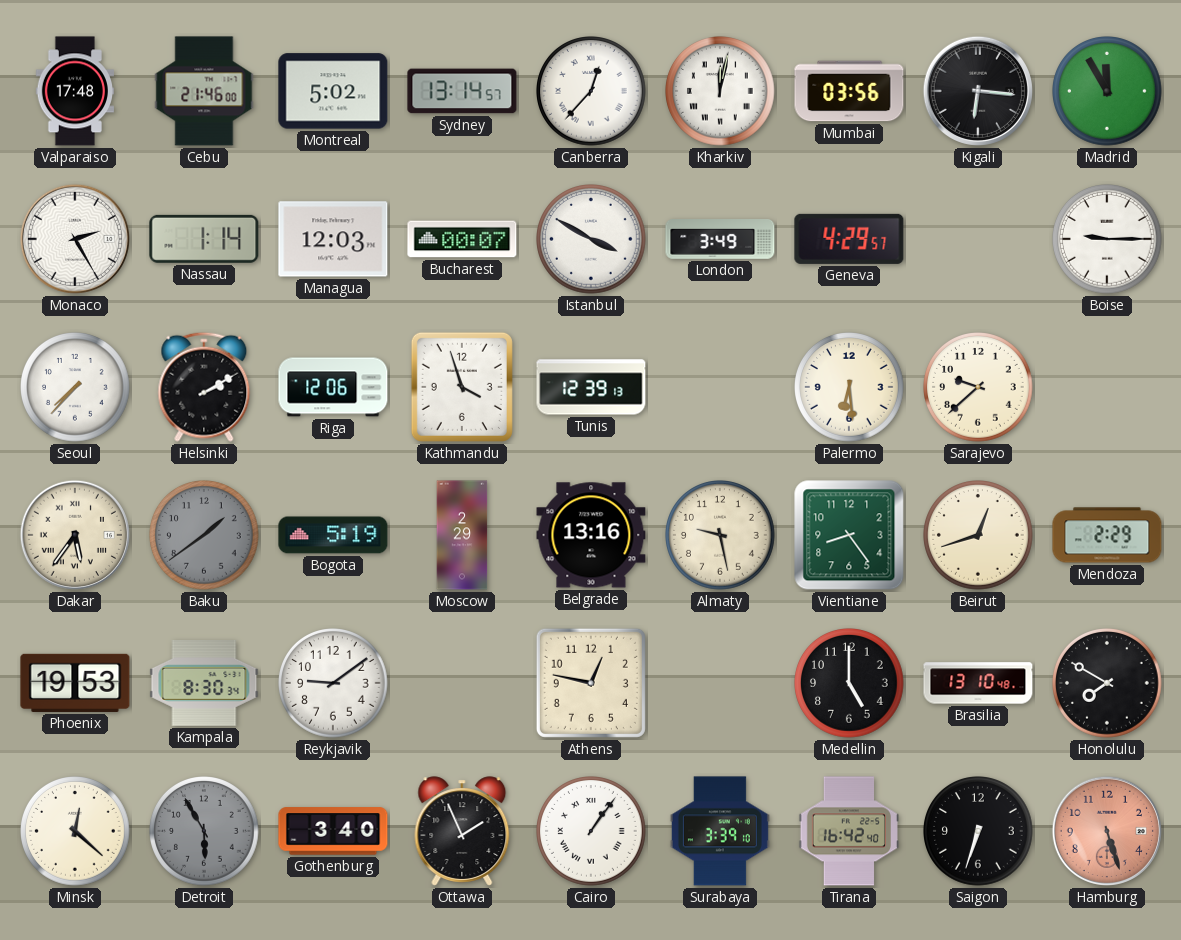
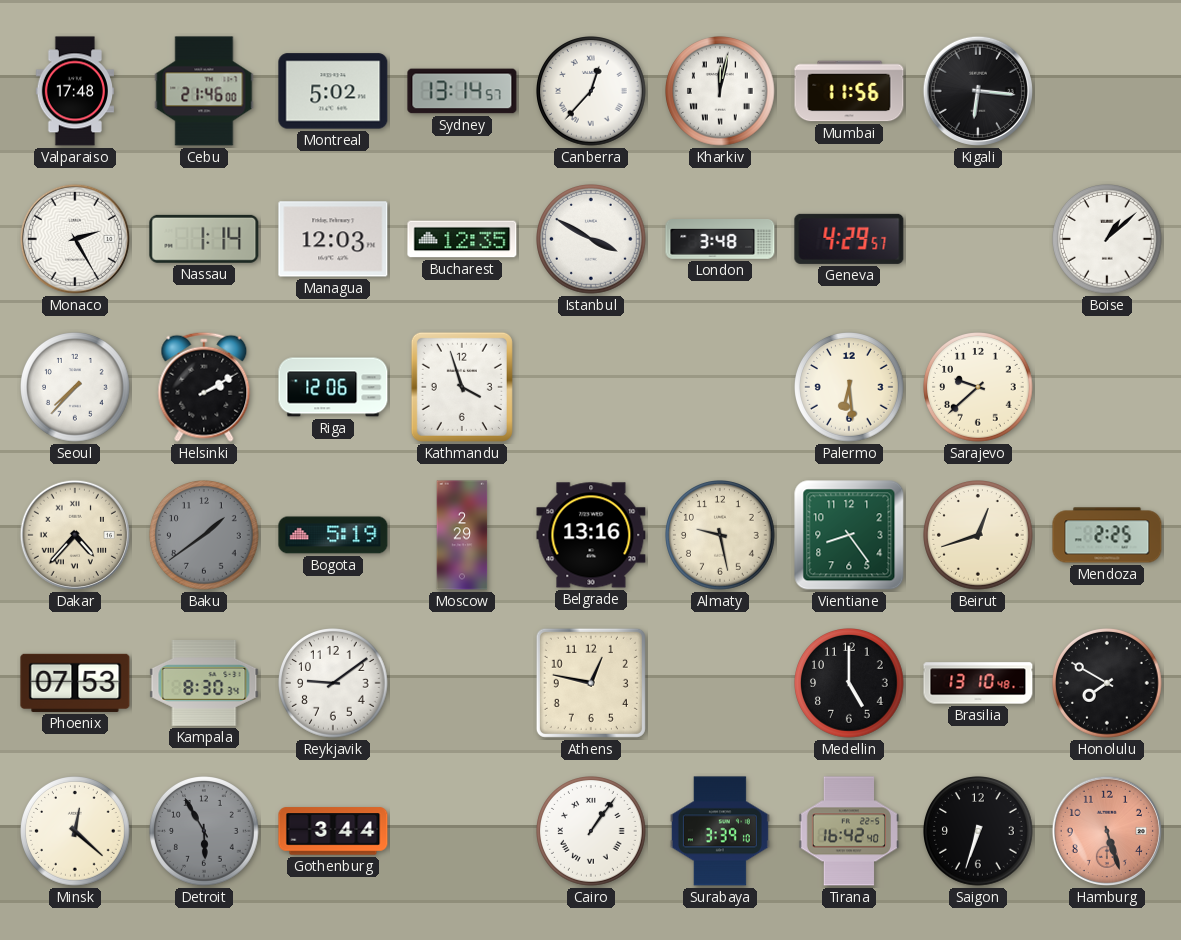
Mumbai: 03:56 -> 11:56 (849, 91)
Madrid: 11:55 -> none (1108, 92)
Bucharest: 00:07 -> 12:35 (462, 239)
London: 3:49 -> 3:48 (720, 240)
Boise: 9:15 -> 1:08 (1108, 240)
Tunis: 12:39 -> none (591, 387)
Dakar: 5:36 -> 4:37 (75, 535)
Mendoza: 2:29 -> 2:25 (1107, 535)
Phoenix: 19:53 -> 07:53 (75, 683)
Gothenburg: 3:40 -> 3:44 (333, 831)
Ottawa: 1:56 -> none (462, 831)
